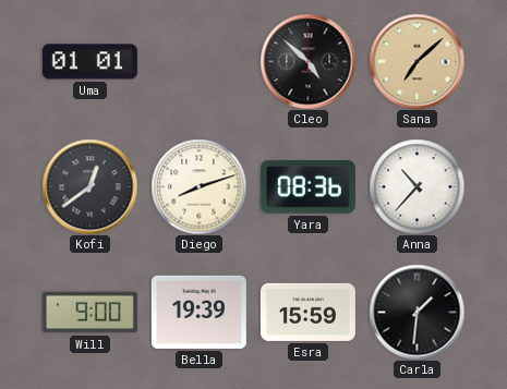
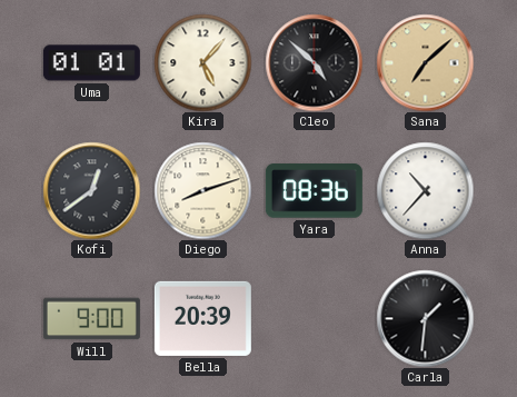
Kira: none -> 5:07 (202, 62)
Bella: 19:39 -> 20:39 (202, 318)
Esra: 15:59 -> none (307, 312)
